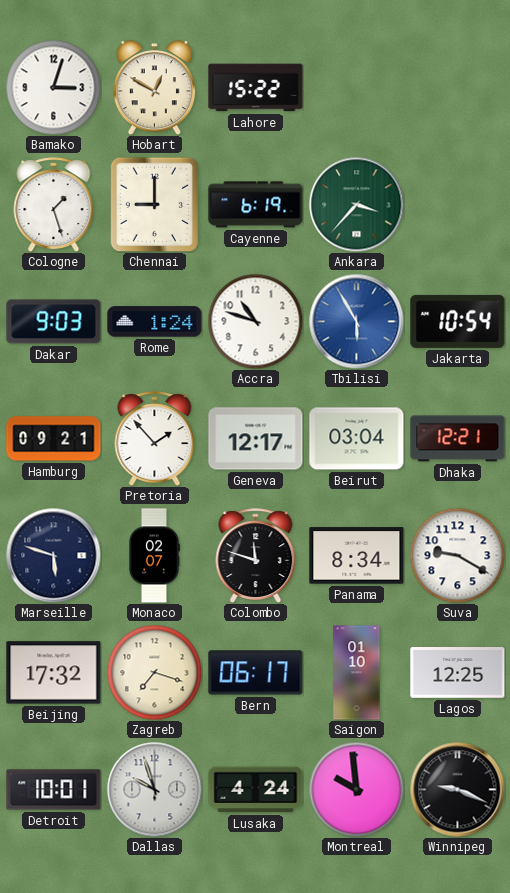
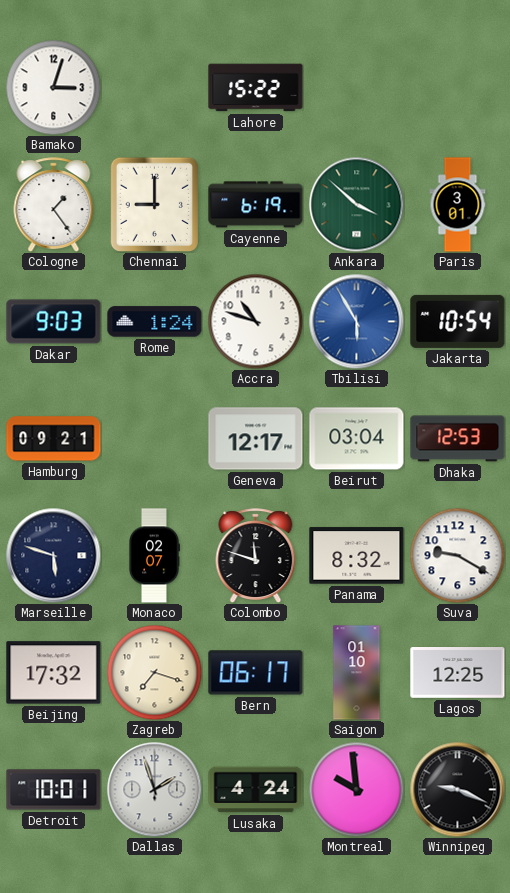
Hobart: 12:50 -> none (154, 88)
Cologne: 1:27 -> 1:24 (54, 204)
Ankara: 3:37 -> 3:52 (356, 204)
Paris: none -> 3:01 (458, 205)
Pretoria: 1:53 -> none (155, 438)
Dhaka: 12:21 -> 12:53 (458, 439)
Panama: 8:34 -> 8:32 (357, 556)
Dallas: 9:57 -> 1:57 (154, 789)
